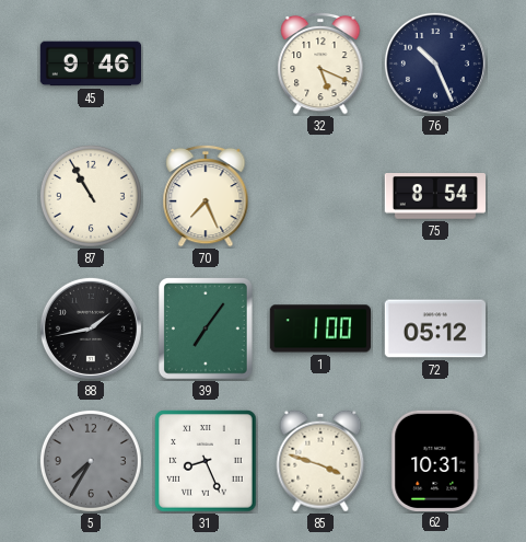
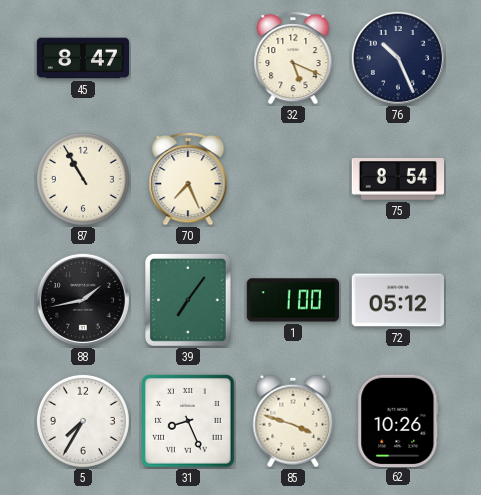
45: 9:46 -> 8:47 (83, 58)
5 dial: grey -> white (83, 421)
62: 10:31 -> 10:26 (398, 420)
